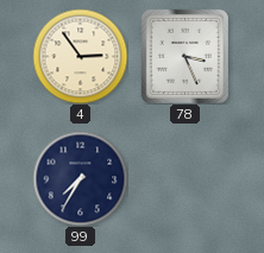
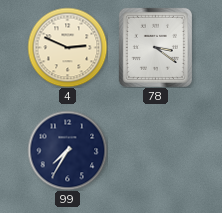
4: 2:54 -> 2:49 (67, 47)
78: 3:26 -> 3:21 (155, 47)
